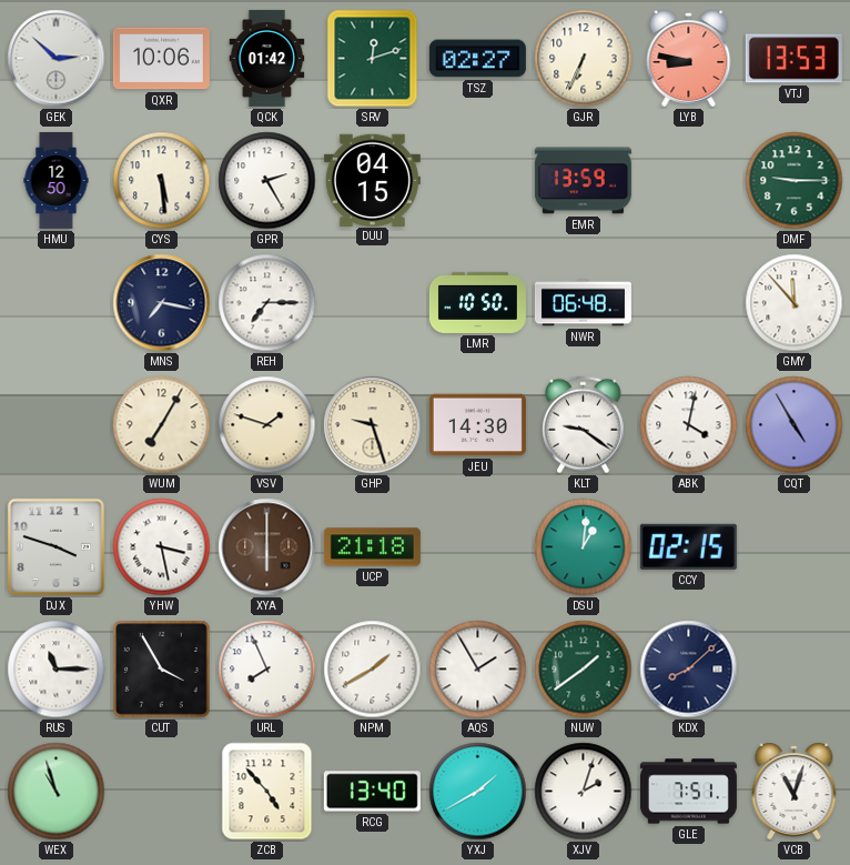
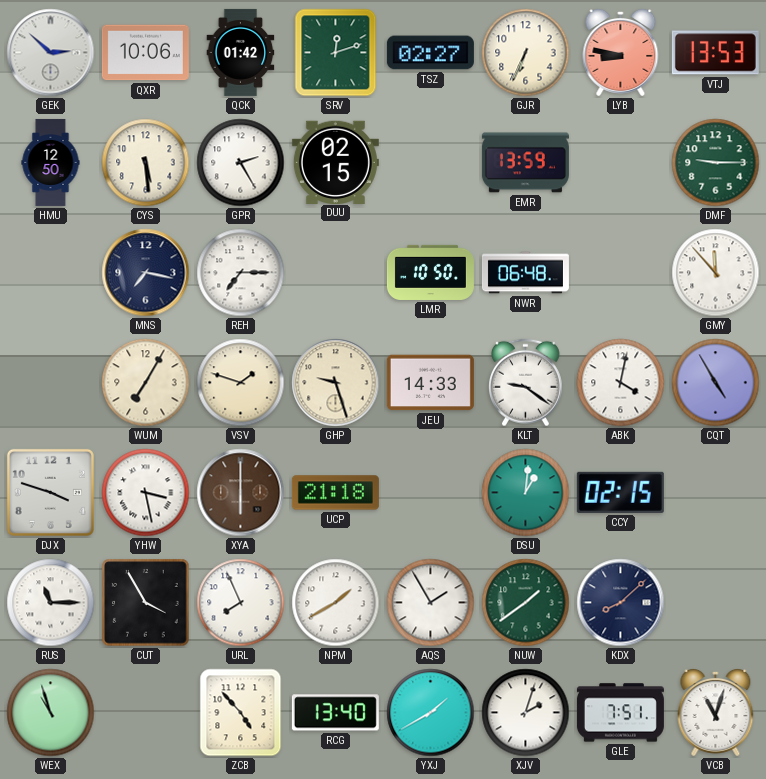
DUU: 04:15 -> 02:15 (335, 162)
JEU: 14:30 -> 14:33 (430, 383)
